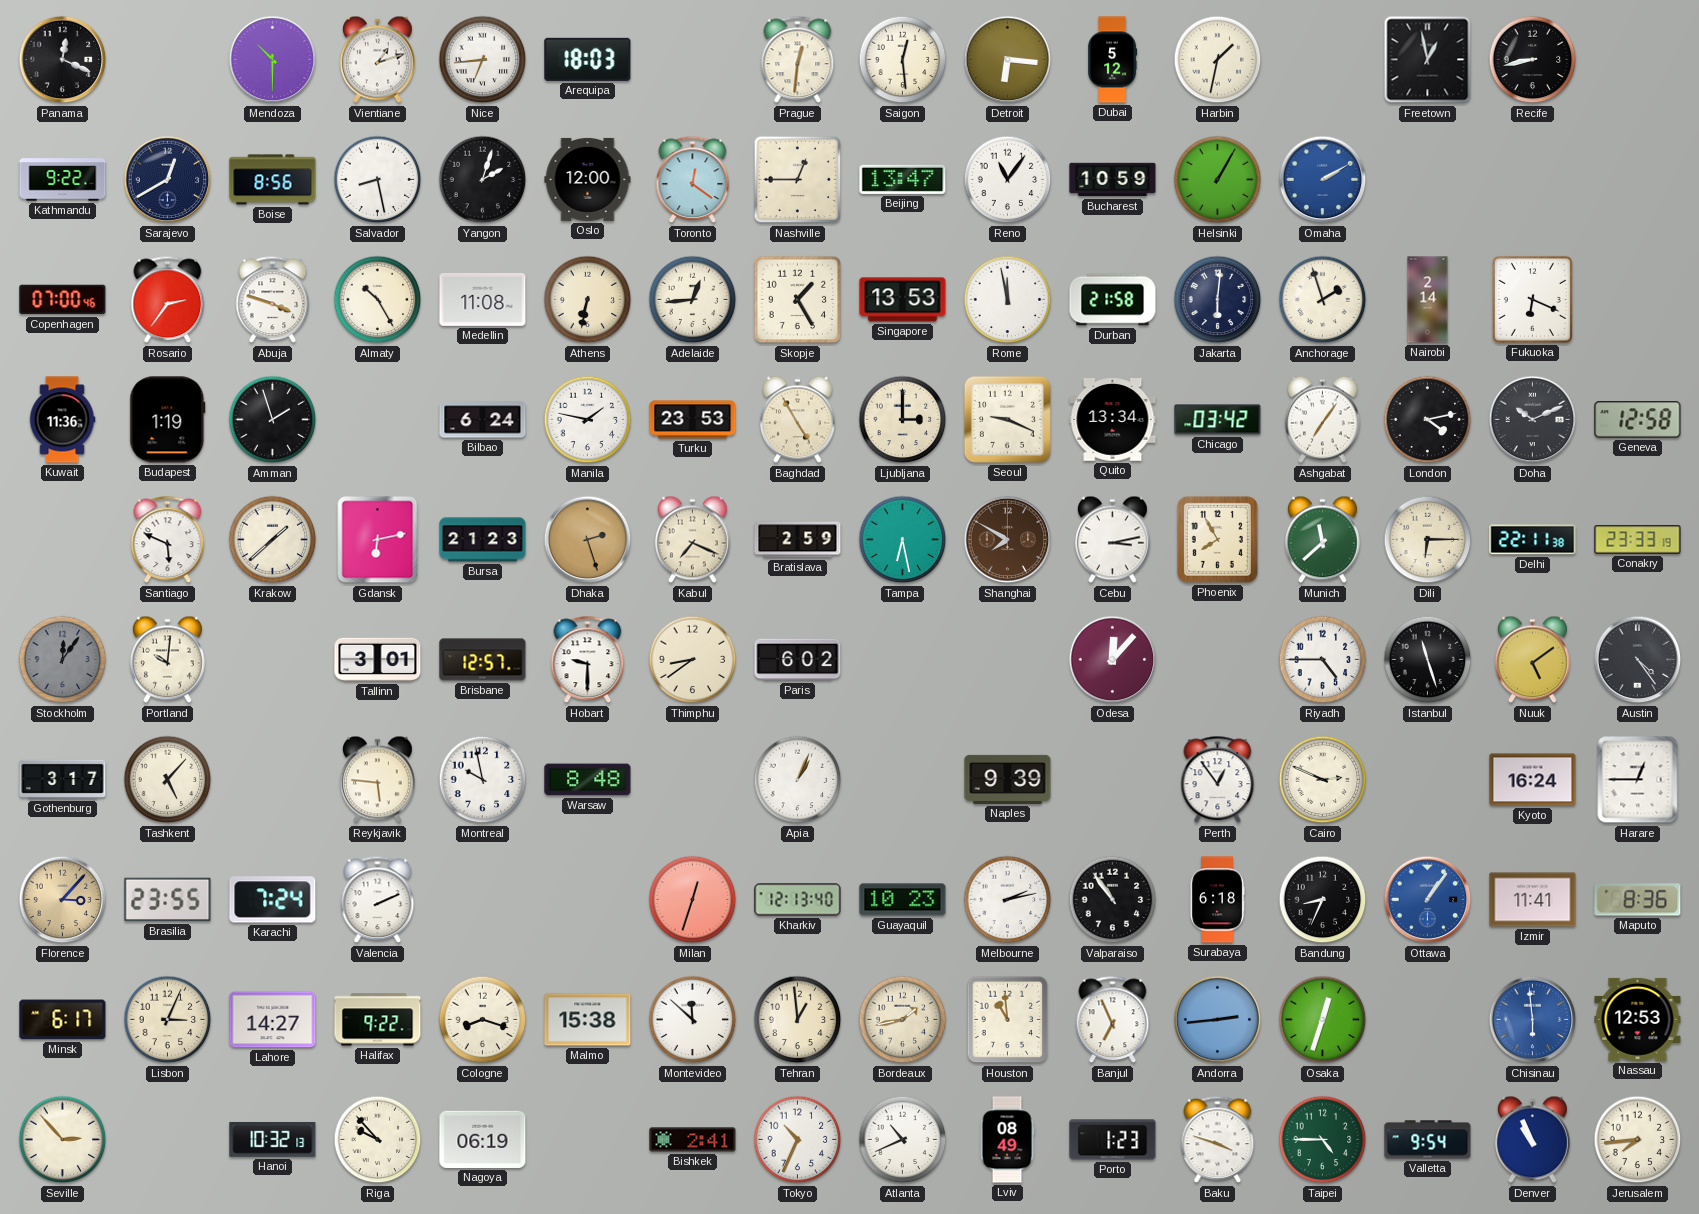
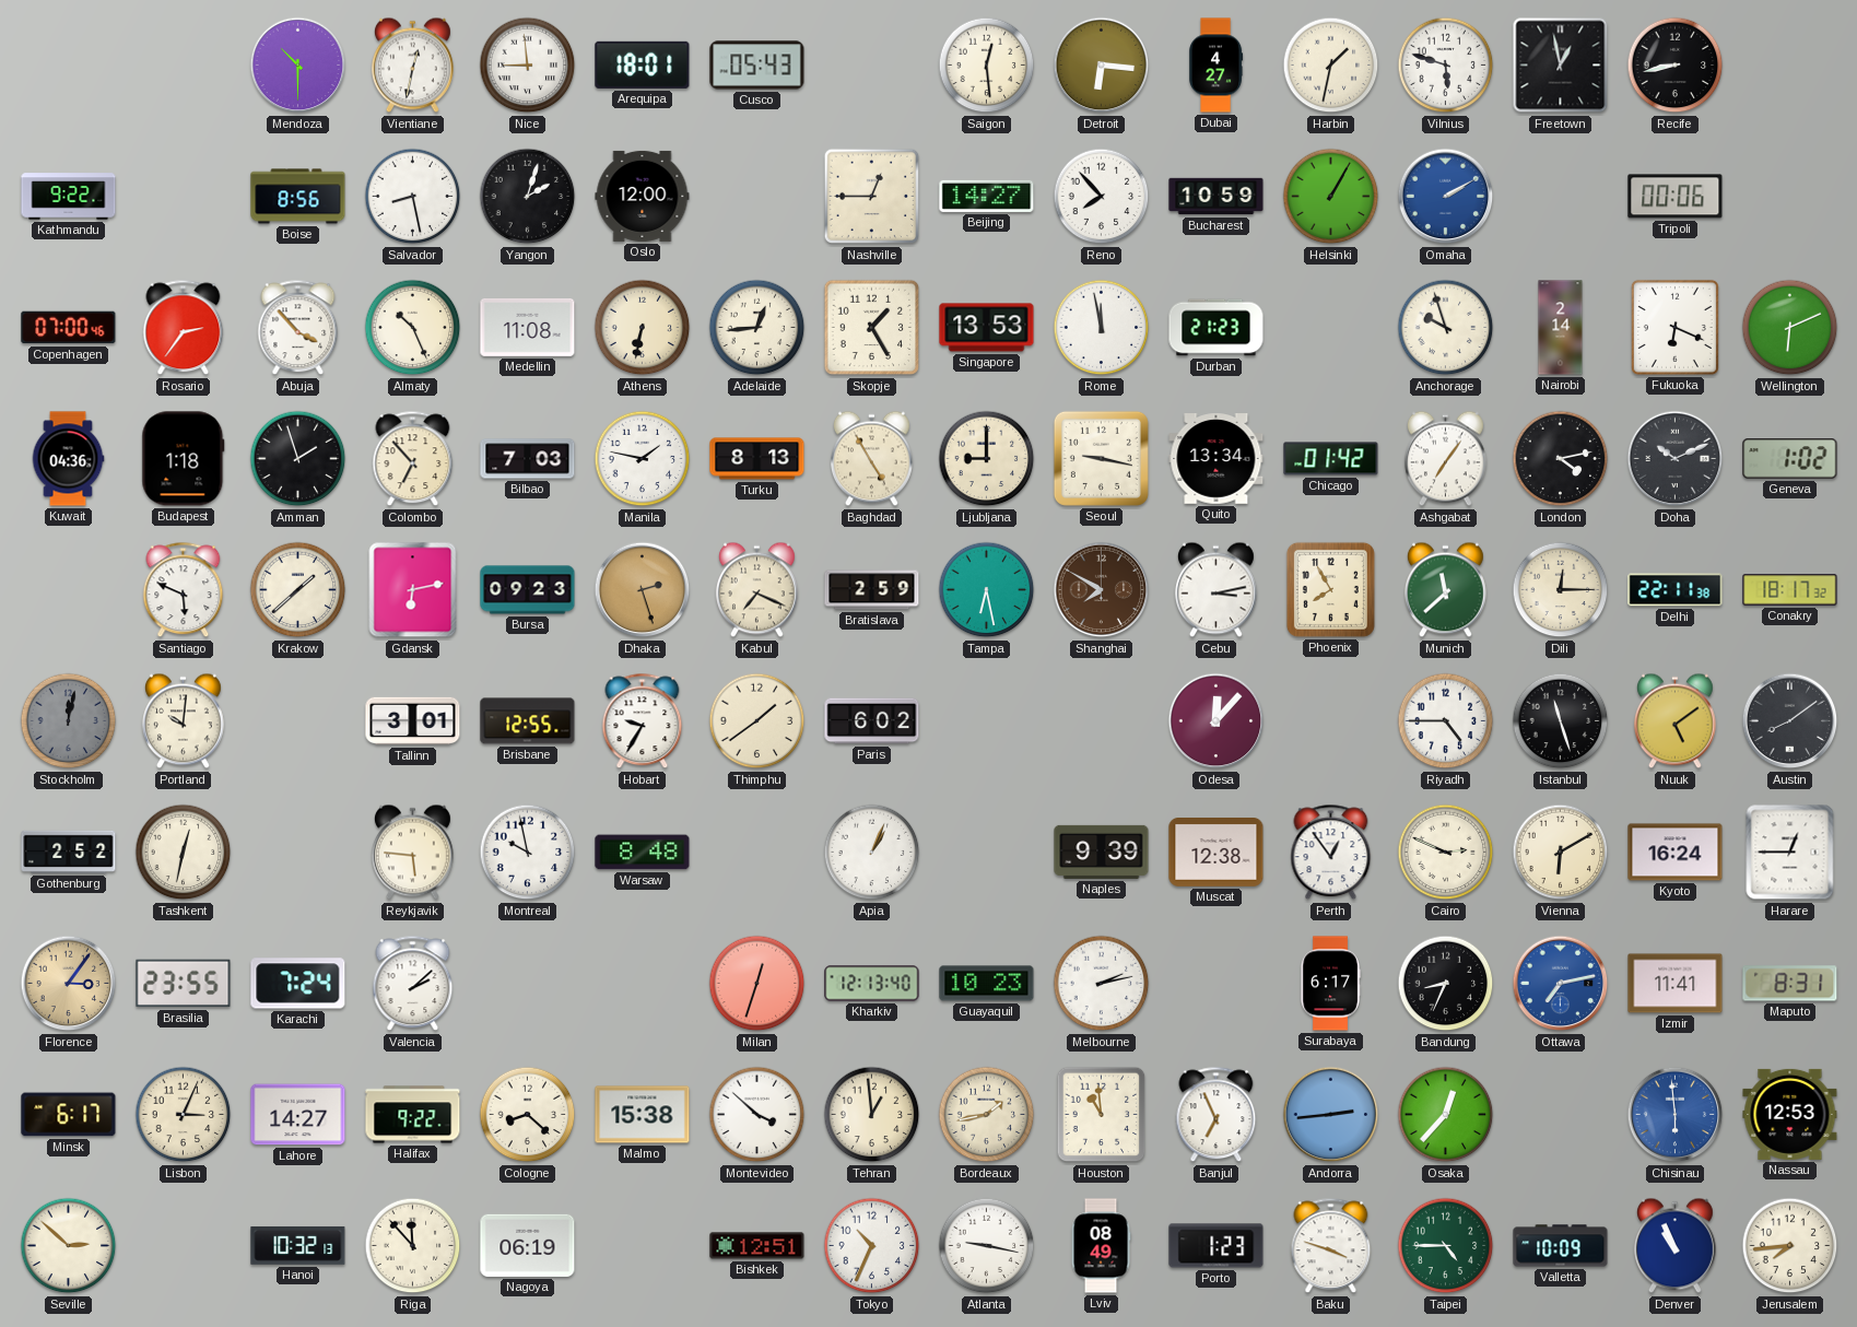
Panama: 12:19 -> none (63, 60)
Vientiane: 1:12 -> 12:32 (412, 66)
Nice: 6:44 -> 8:59 (528, 66)
Arequipa: 18:03 -> 18:01 (643, 64)
Cusco: none -> 05:43 (757, 66)
Prague: 12:31 -> none (798, 60)
Dubai: 5:12 -> 4:27 (1217, 66)
Vilnius: none -> 5:48 (1446, 66)
Sarajevo: 12:40 -> none (168, 180)
Toronto: 12:21 -> none (693, 180)
Beijing: 13:47 -> 14:27 (987, 196)
Reno: 11:06 -> 7:53 (1102, 197)
Tripoli: none -> 00:06 (1676, 197)
Abuja: 3:48 -> 3:53 (298, 328)
Almaty: 10:25 -> 10:26 (413, 328)
Durban: 21:58 -> 21:23 (1217, 328)
Jakarta: 6:01 -> none (1218, 300)
Anchorage: 1:57 -> 9:57 (1446, 328)
Wellington: none -> 6:11 (1790, 328)
Kuwait: 11:36 -> 04:36 (68, 459)
Budapest: 1:19 -> 1:18 (184, 459)
Colombo: none -> 6:53 (413, 459)
Bilbao: 6:24 -> 7:03 (528, 459)
Turku: 23:53 -> 8:13 (757, 459)
Ljubljana: 3:00 -> 9:00 (987, 459)
Seoul: 9:19 -> 9:17 (1101, 458)
Chicago: 03:42 -> 01:42 (1331, 459)
Geneva: 12:58 -> 1:02 (1790, 459)
Bursa: 21:23 -> 09:23 (528, 590)
Dili: 6:15 -> 12:15 (1561, 590)
Conakry: 23:33 -> 18:17 (1790, 590)
Stockholm: 12:06 -> 12:02 (69, 721)
Brisbane: 12:57 -> 12:55 (528, 721)
Hobart: 9:30 -> 9:35 (643, 721)
Thimphu: 8:39 -> 1:39 (757, 721)
Austin: 4:24 -> 8:09 (1790, 721)
Gothenburg: 3:17 -> 2:52 (69, 852)
Tashkent: 5:07 -> 12:32 (184, 853)
Muscat: none -> 12:38 (1217, 853)
Vienna: none -> 6:10 (1561, 853)
Florence: 3:07 -> 3:06 (69, 984)
Valencia: 2:11 -> 2:08 (413, 984)
Valparaiso: 10:54 -> none (1113, 900)
Surabaya: 6:18 -> 6:17 (1330, 984)
Ottawa: 1:06 -> 7:13 (1561, 984)
Maputo: 8:36 -> 8:31 (1790, 984)
Cologne: 8:18 -> 8:22 (528, 1115)
Montevideo: 11:52 -> 3:52 (757, 1115)
Osaka: 12:33 -> 12:37 (1446, 1115)
Seville: 2:53 -> 2:52 (69, 1246)
Riga: 9:53 -> 11:53 (413, 1246)
Bishkek: 2:41 -> 12:51 (757, 1246)
Atlanta: 10:41 -> 9:17 (987, 1246)
Valletta: 9:54 -> 10:09 (1561, 1246)
